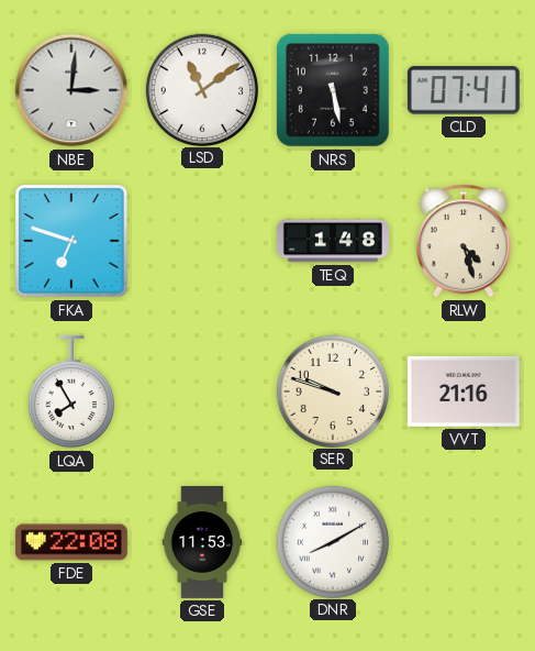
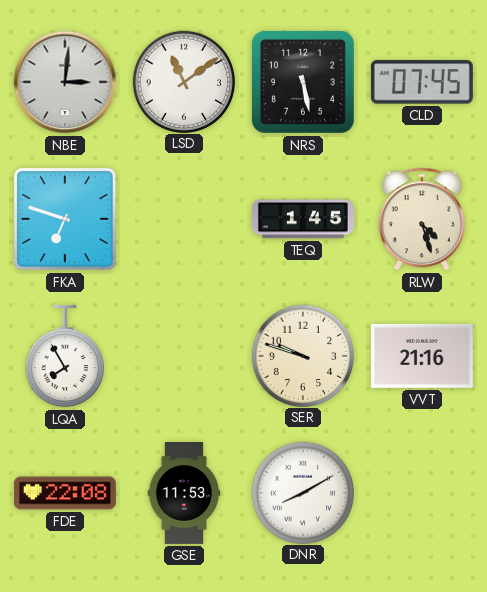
CLD: 07:41 -> 07:45 (422, 82)
TEQ: 1:48 -> 1:45 (303, 219)
